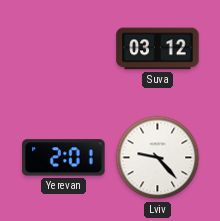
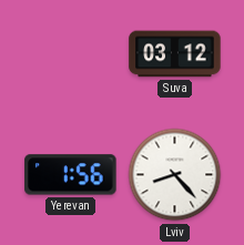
Yerevan: 2:01 -> 1:56 (71, 175)
Lviv: 9:23 -> 8:23 (175, 175)
